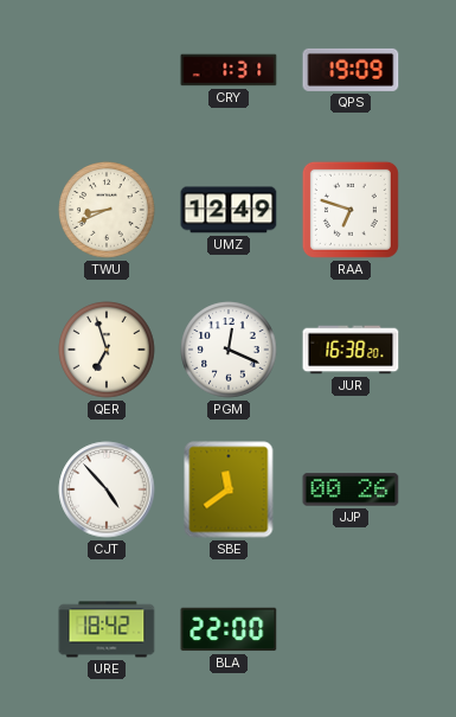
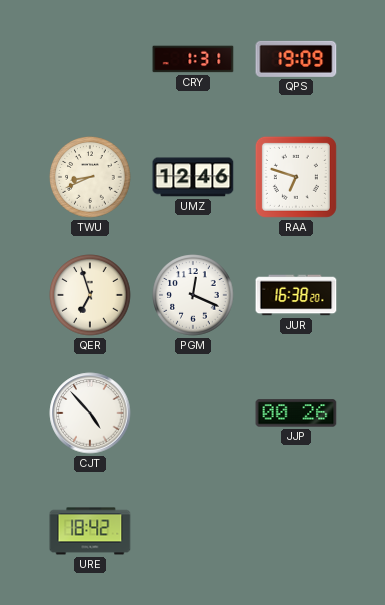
UMZ: 12:49 -> 12:46 (193, 177)
SBE: 11:39 -> none (229, 489)
BLA: 22:00 -> none (229, 629)
